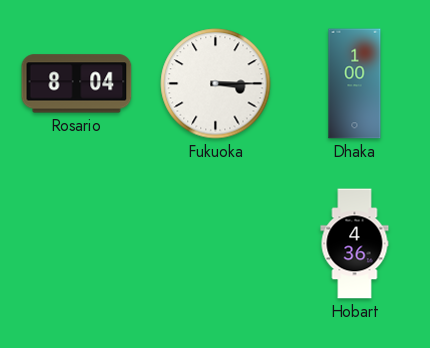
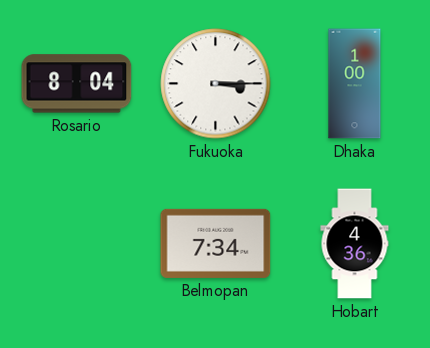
Belmopan: none -> 7:34 (216, 243)
